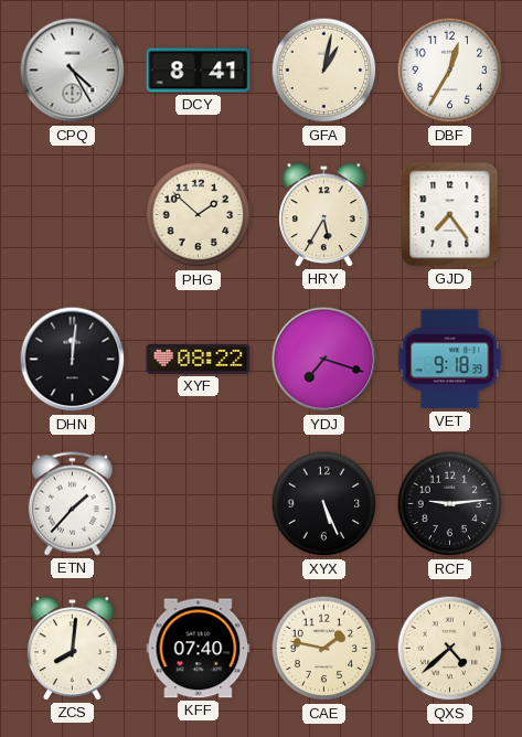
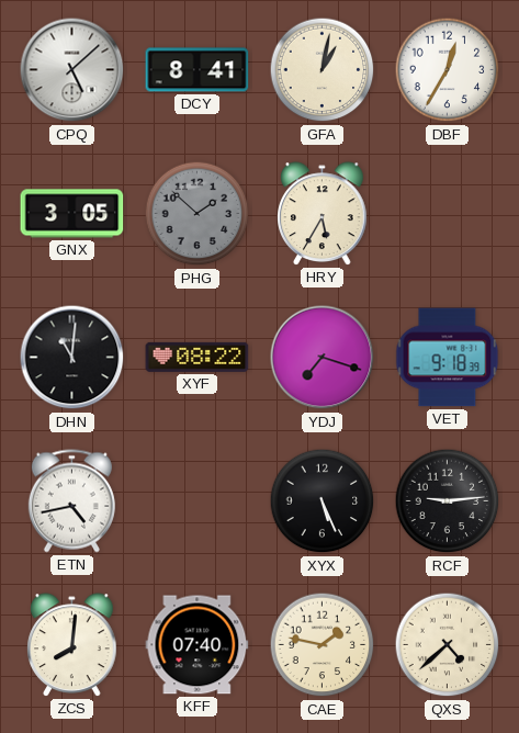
CPQ: 4:25 -> 5:08 (72, 70)
GNX: none -> 3:05 (72, 214)
PHG dial: cream -> grey (198, 214)
GJD: 7:24 -> none (450, 215)
DHN: 12:01 -> 11:01 (72, 358)
ETN: 1:37 -> 4:43 (71, 501)
